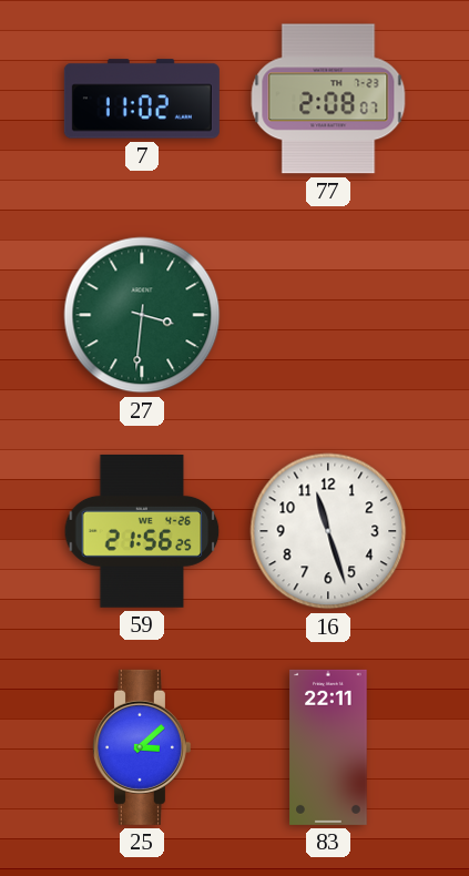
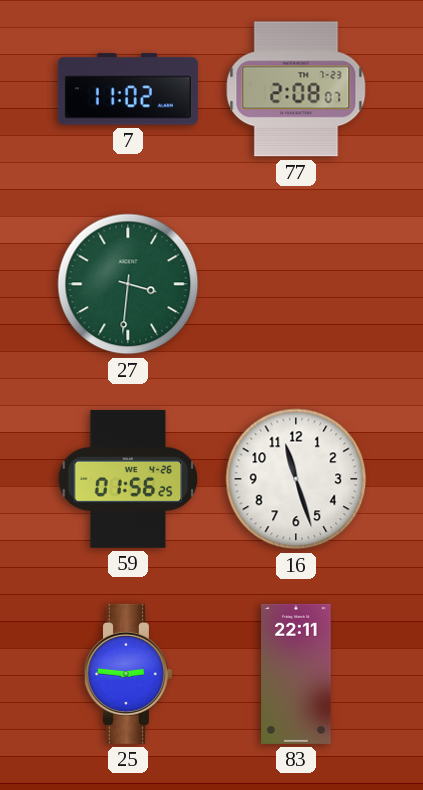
59: 21:56 -> 01:56 (128, 480)
25: 3:08 -> 2:46 (127, 674)
